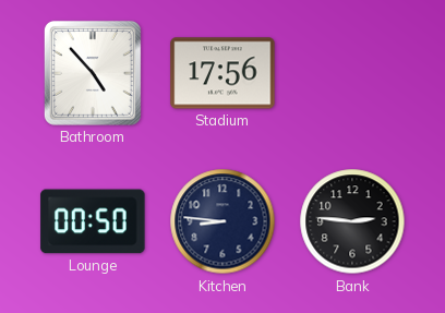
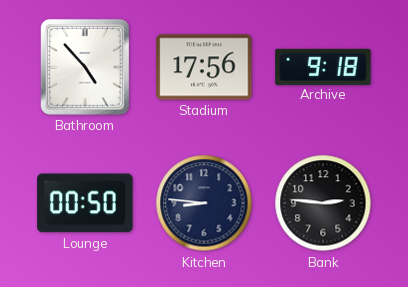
Archive: none -> 9:18 (323, 66)
